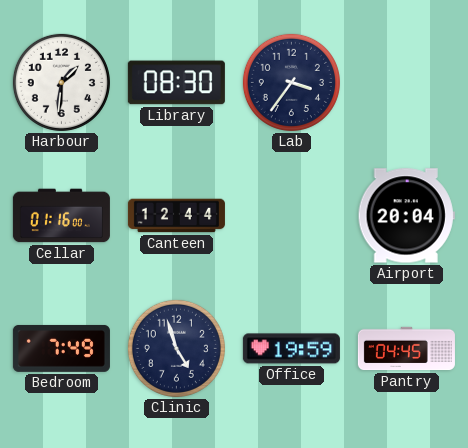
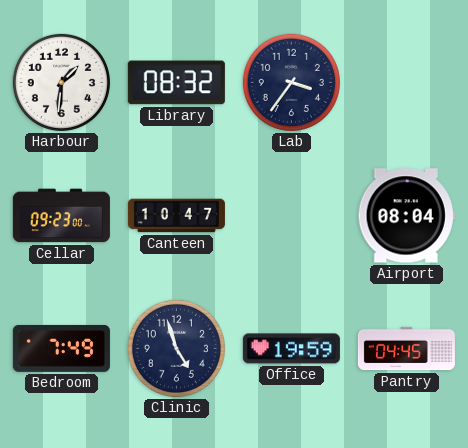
Library: 08:30 -> 08:32 (176, 83)
Cellar: 01:16 -> 09:23 (61, 216)
Canteen: 12:44 -> 10:47 (176, 216)
Airport: 20:04 -> 08:04 (406, 216)
